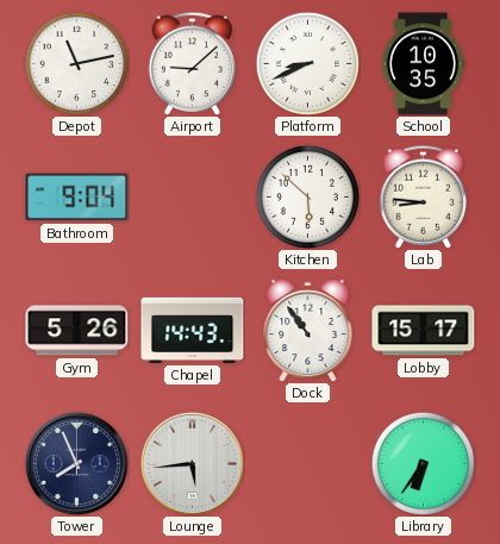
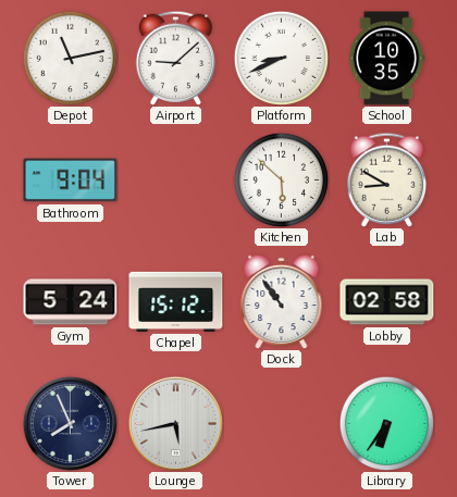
Lab: 8:46 -> 8:50 (386, 179)
Gym: 5:26 -> 5:24 (71, 302)
Chapel: 14:43 -> 15:12 (176, 301)
Lobby: 15:17 -> 02:58 (387, 302)
Lounge: 5:44 -> 5:43 (175, 423)
